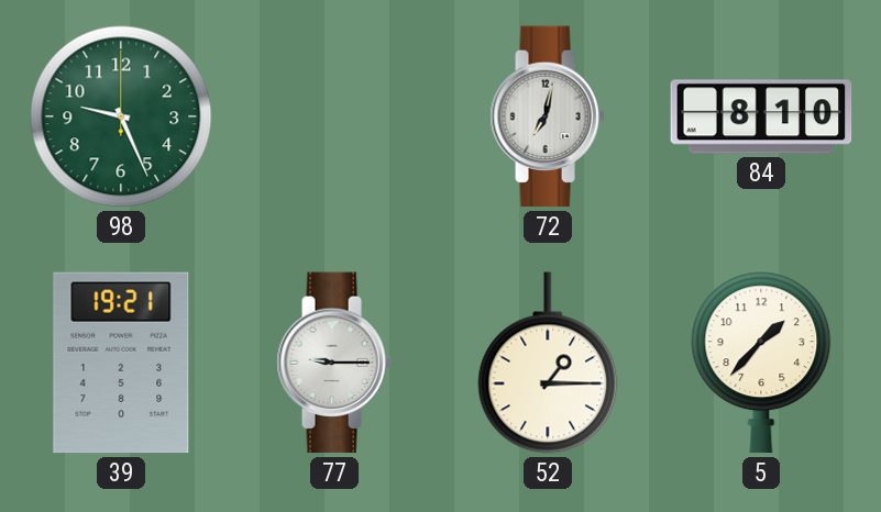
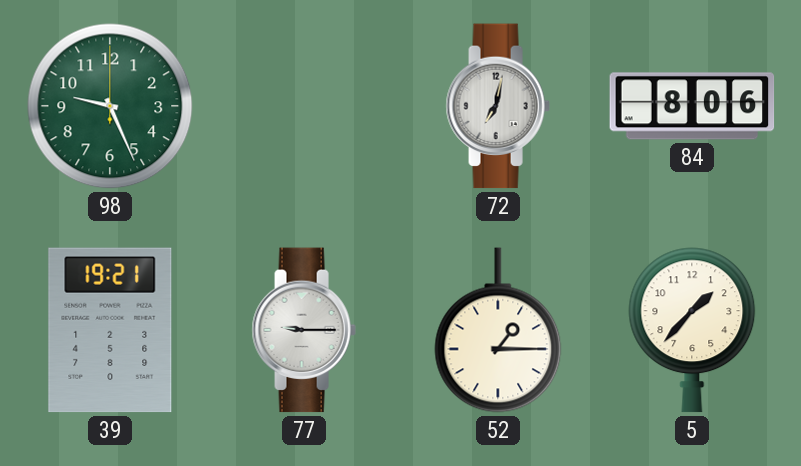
84: 8:10 -> 8:06 (692, 106)
